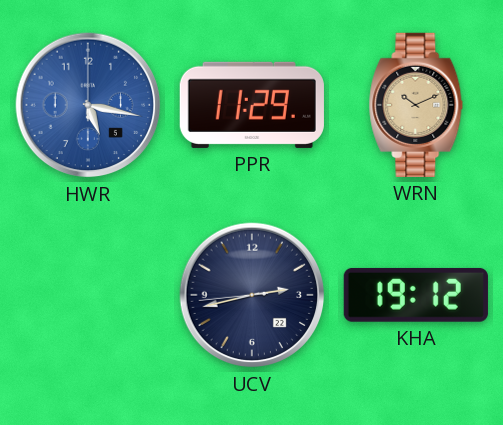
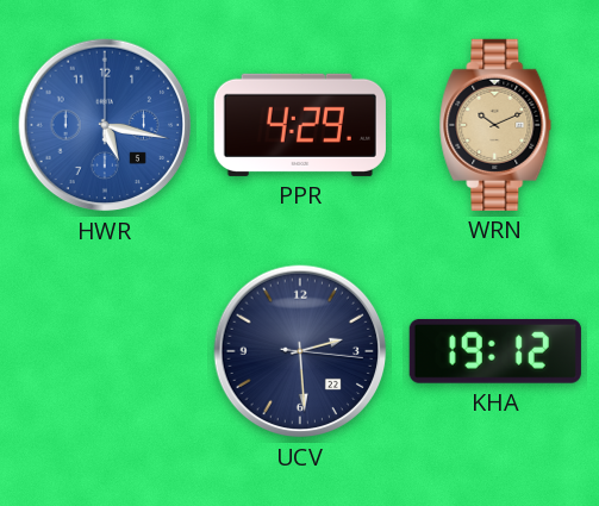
PPR: 11:29 -> 4:29 (300, 125)
UCV: 2:42 -> 2:29 (300, 351)
